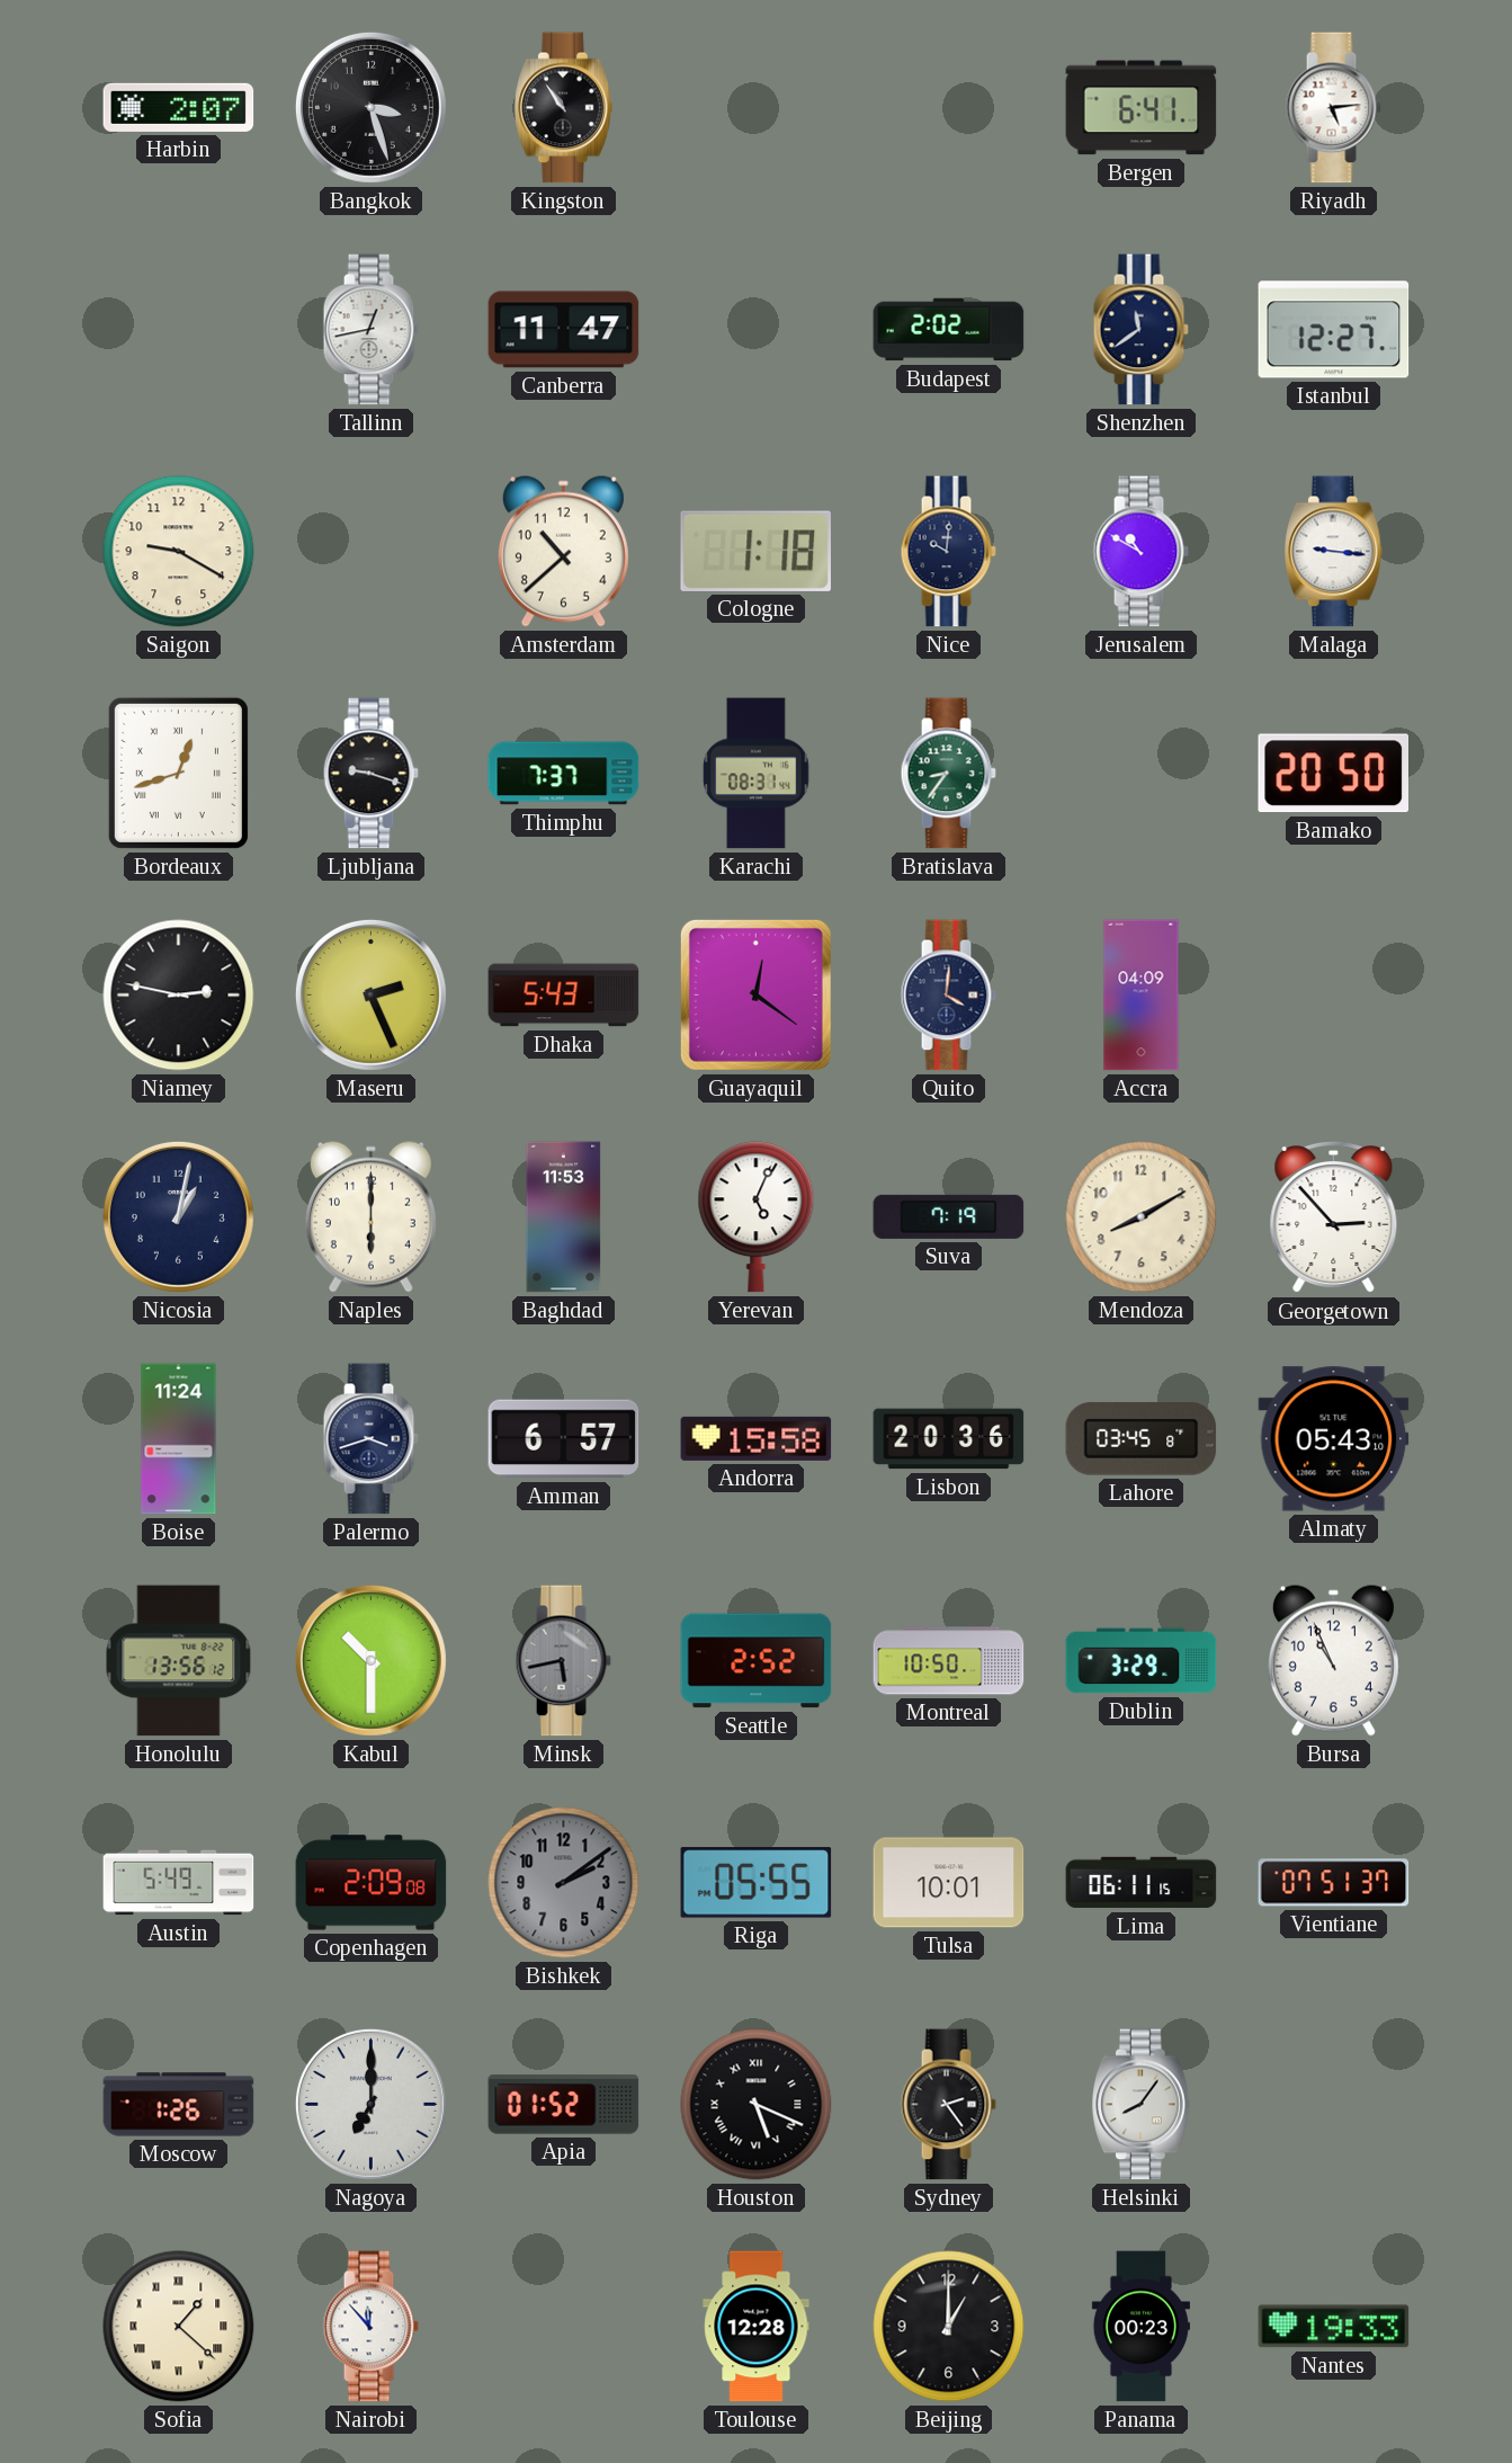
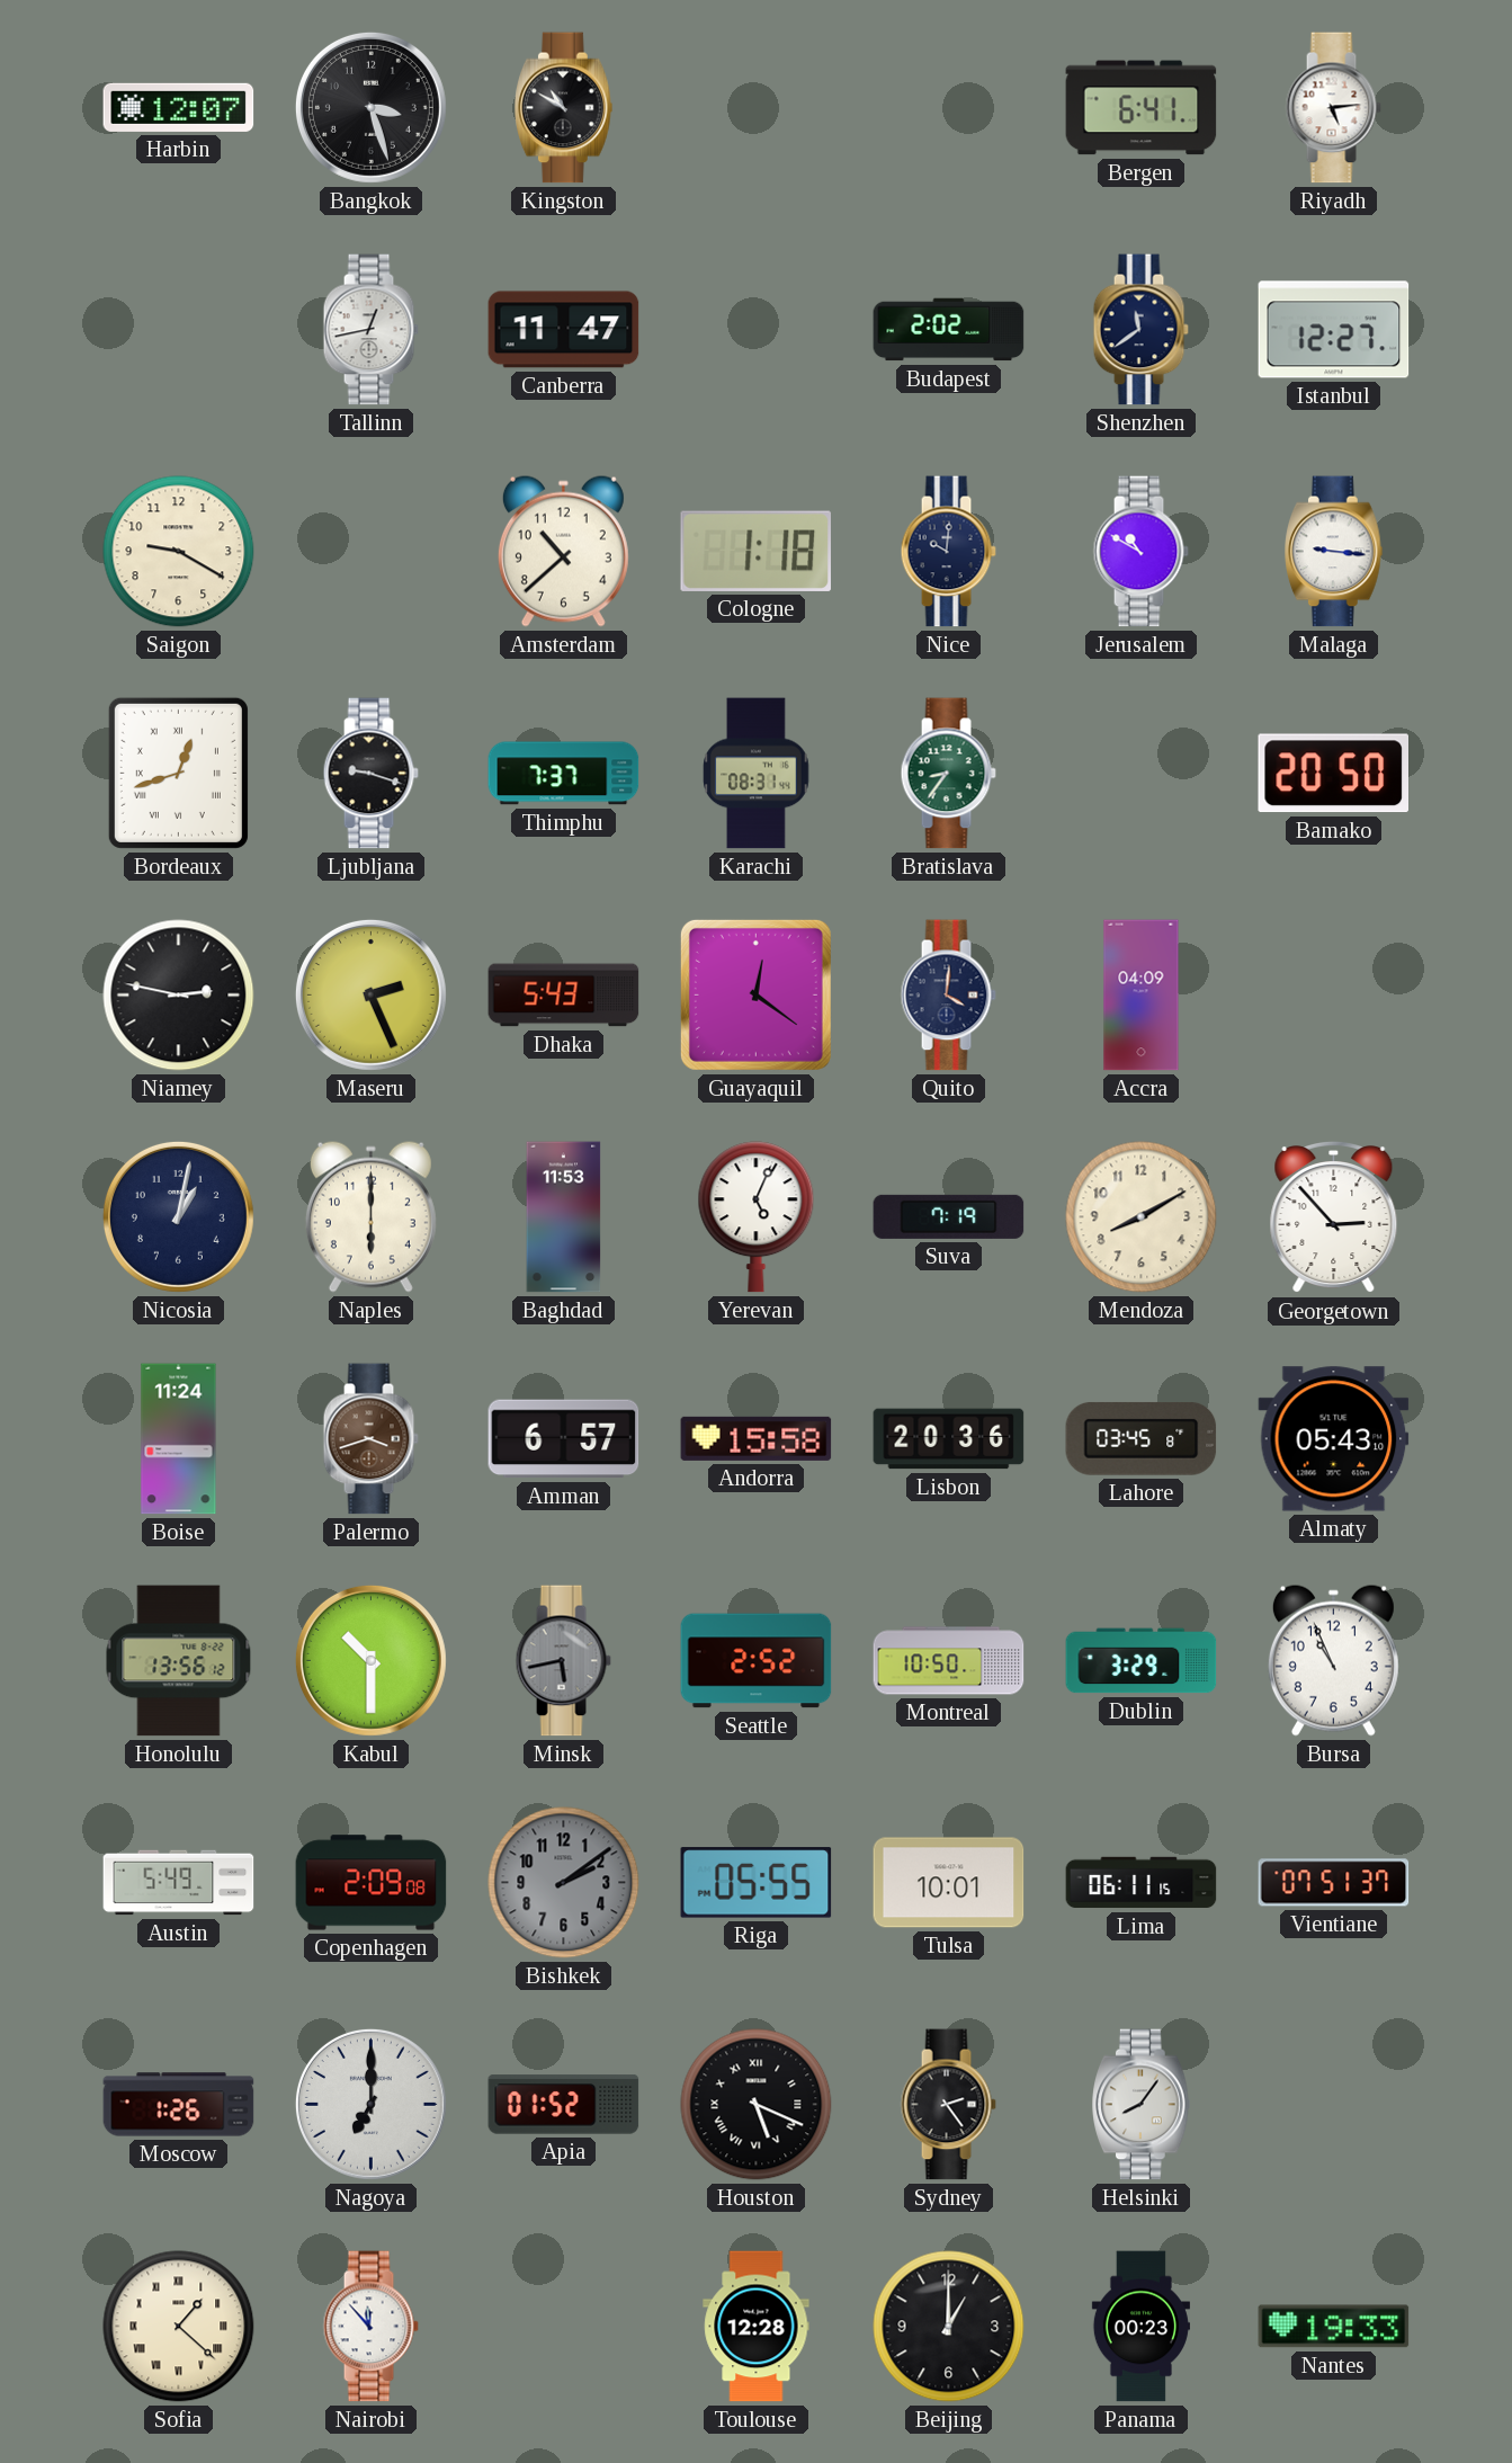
Harbin: 2:07 -> 12:07 (179, 107)
Kingston: 10:54 -> 10:50 (564, 108)
Palermo dial: navy -> brown (370, 1439)
